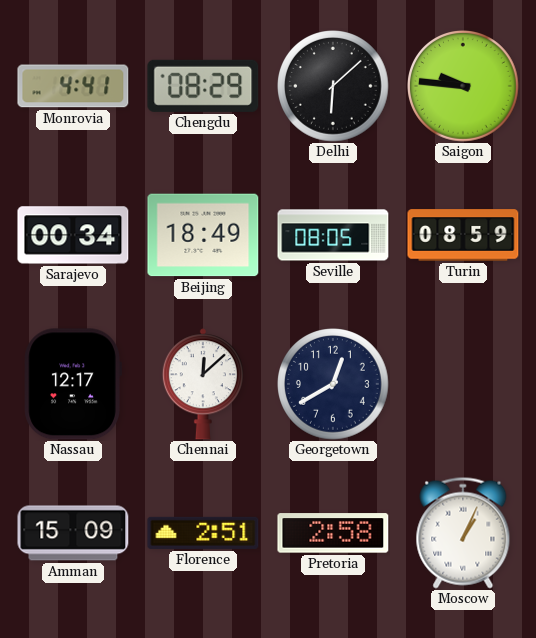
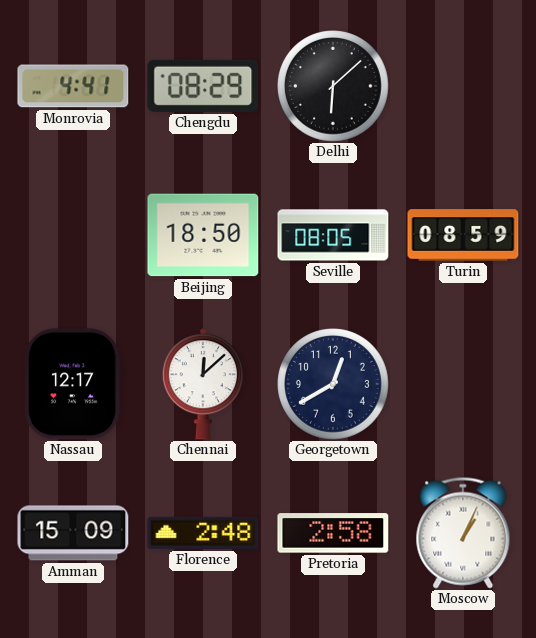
Saigon: 9:46 -> none (464, 87)
Sarajevo: 00:34 -> none (73, 235)
Beijing: 18:49 -> 18:50 (203, 235)
Florence: 2:51 -> 2:48 (203, 533)
